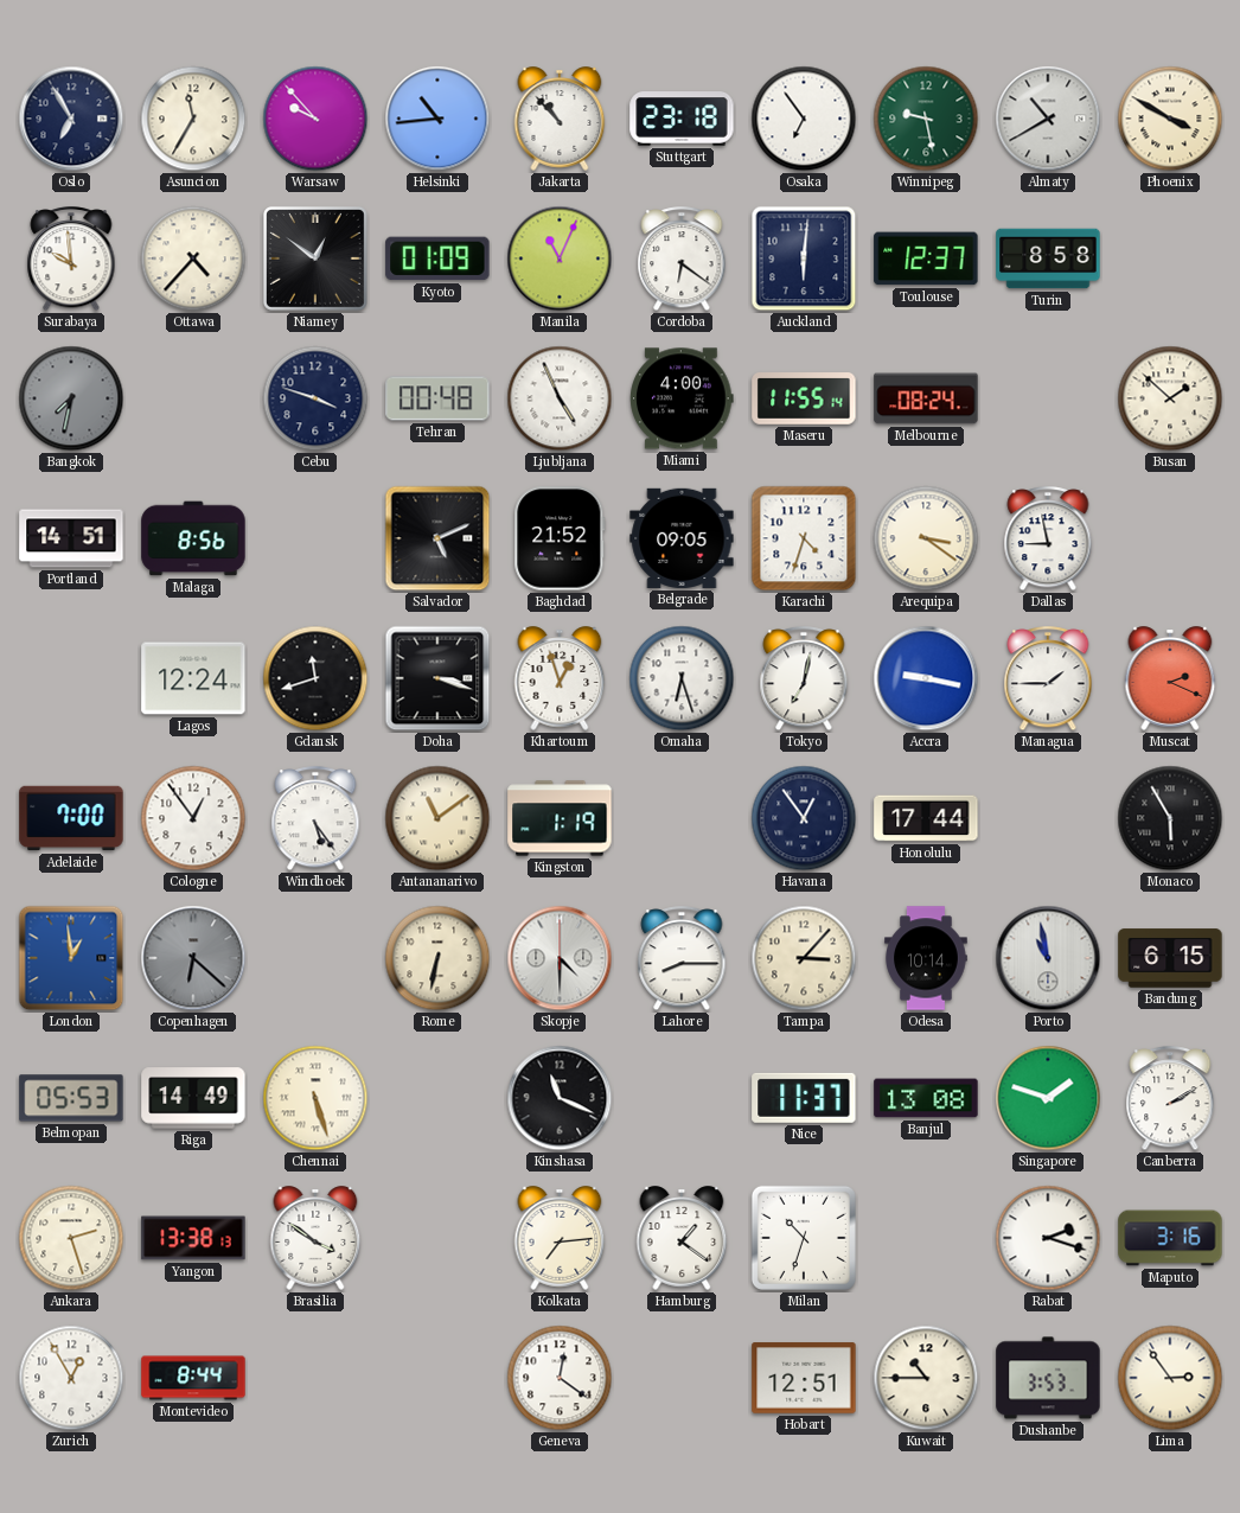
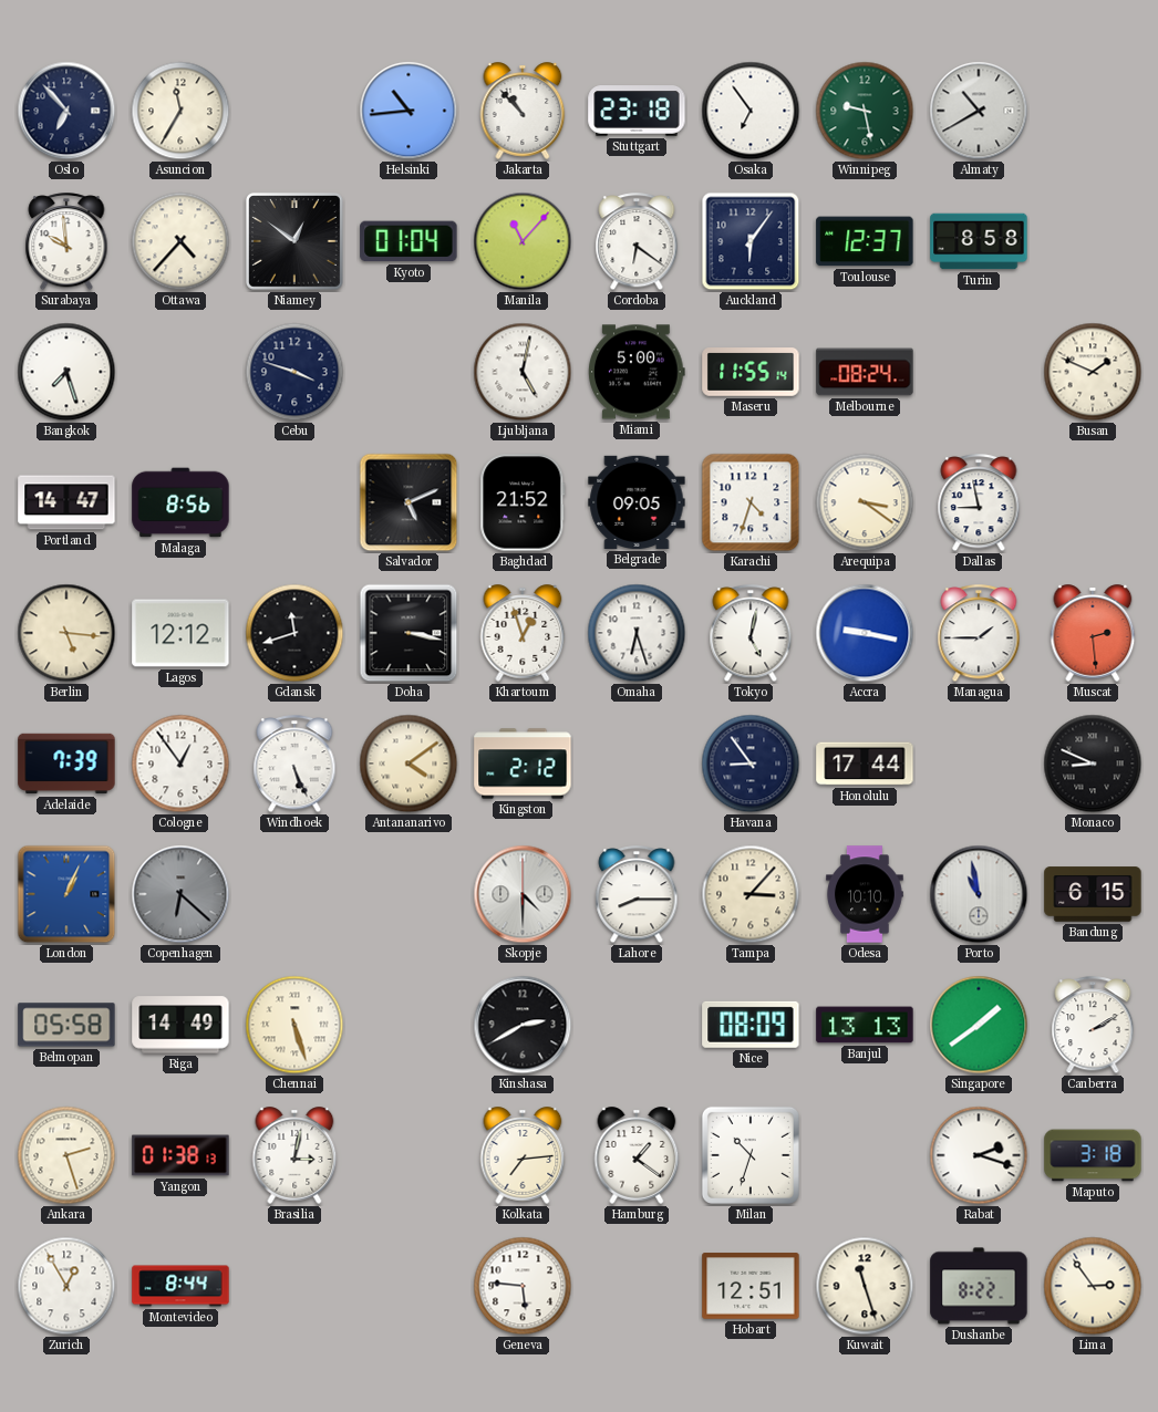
Oslo: 6:55 -> 6:53 (66, 111)
Warsaw: 9:53 -> none (315, 119)
Phoenix: 3:50 -> none (1170, 119)
Kyoto: 01:09 -> 01:04 (409, 241)
Manila: 11:04 -> 11:07 (523, 241)
Auckland: 6:01 -> 6:06 (751, 241)
Bangkok: 7:32 -> 7:27 (66, 372)
Bangkok dial: grey -> white (66, 372)
Tehran: 00:48 -> none (437, 398)
Ljubljana: 4:56 -> 5:02 (523, 372)
Miami: 4:00 -> 5:00 (637, 372)
Busan: 1:52 -> 1:49 (1093, 372)
Portland: 14:51 -> 14:47 (66, 502)
Berlin: none -> 5:16 (66, 633)
Lagos: 12:24 -> 12:12 (180, 633)
Doha: 3:18 -> 3:17 (409, 633)
Tokyo: 7:02 -> 5:02 (751, 634)
Muscat: 2:19 -> 2:29 (1093, 633)
Adelaide: 7:00 -> 7:39 (66, 764)
Windhoek: 5:24 -> 5:26 (294, 765)
Antananarivo: 11:09 -> 4:09 (409, 764)
Kingston: 1:19 -> 2:12 (523, 764)
Havana: 12:54 -> 8:54 (751, 764)
Monaco: 5:55 -> 8:49 (1093, 764)
London: 12:59 -> 1:04 (66, 894)
Rome: 6:32 -> none (437, 958)
Odesa: 10:14 -> 10:10 (865, 894)
Belmopan: 05:53 -> 05:58 (66, 1025)
Kinshasa: 11:19 -> 2:40 (523, 1025)
Nice: 11:37 -> 08:09 (751, 1025)
Banjul: 13:08 -> 13:13 (865, 1025)
Singapore: 1:48 -> 1:39 (979, 1025)
Yangon: 13:38 -> 01:38 (180, 1155)
Brasilia: 3:51 -> 3:02 (294, 1155)
Maputo: 3:16 -> 3:18 (1093, 1155)
Geneva: 12:21 -> 5:46 (523, 1286)
Kuwait: 10:45 -> 11:27 (865, 1286)
Dushanbe: 3:53 -> 8:22 (979, 1286)
